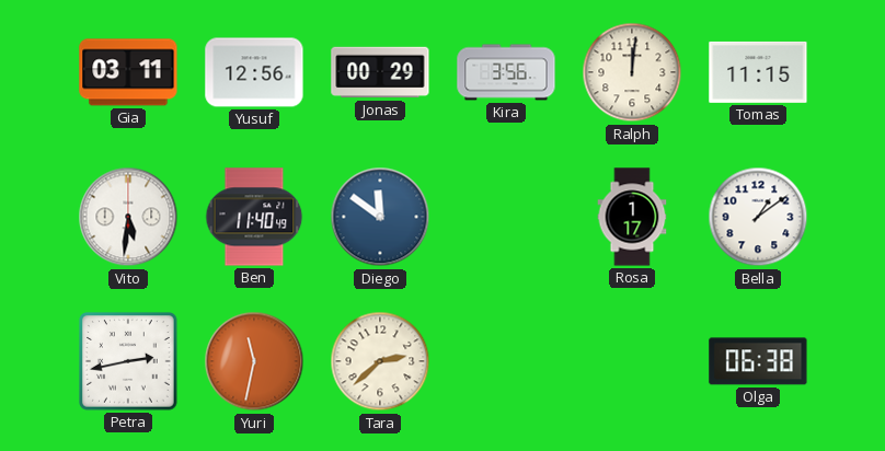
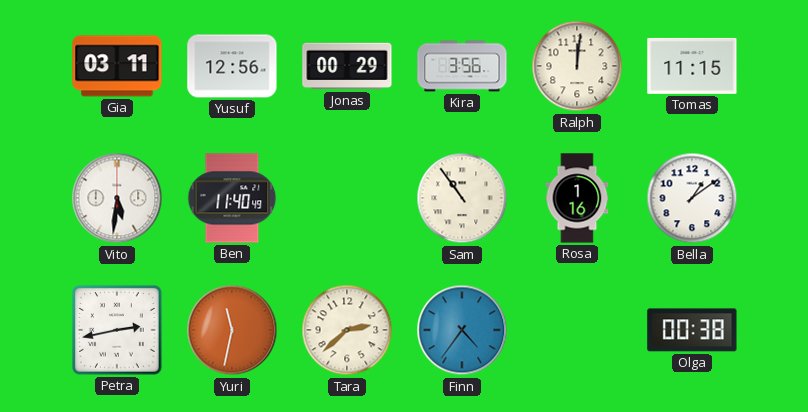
Diego: 11:51 -> none (380, 217)
Sam: none -> 10:54 (462, 198)
Rosa: 1:17 -> 1:16 (577, 198)
Finn: none -> 4:36 (462, 330)
Olga: 06:38 -> 00:38 (692, 330)
